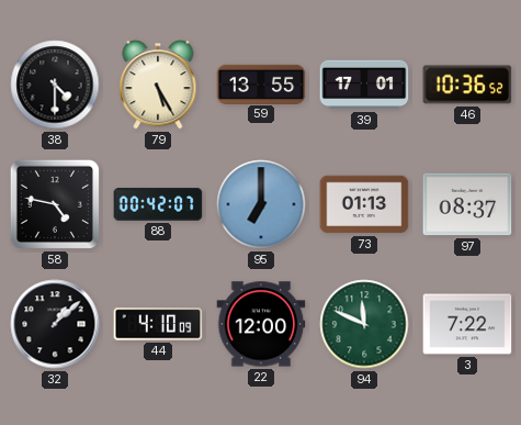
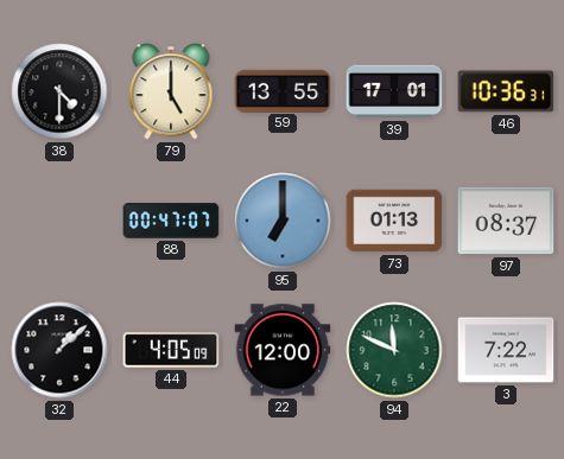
79: 5:25 -> 5:00 (171, 91)
46: 10:36:52 -> 10:36:31 (506, 91)
58: 4:47 -> none (55, 204)
88: 00:42 -> 00:47 (171, 221)
44: 4:10 -> 4:05 (171, 350)
